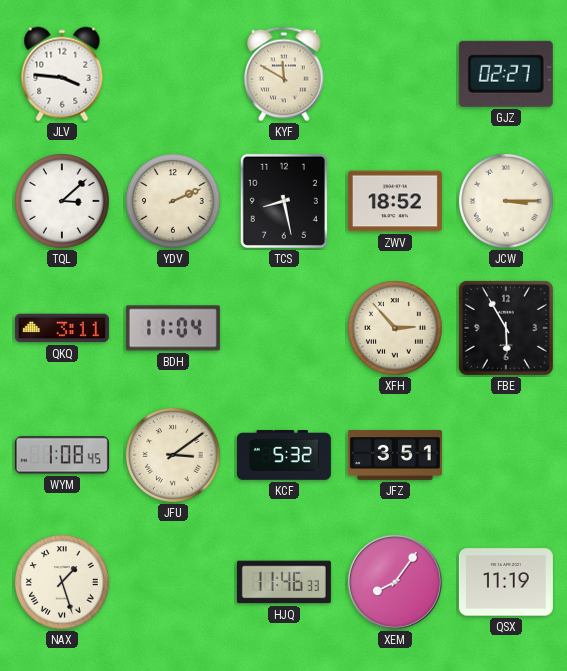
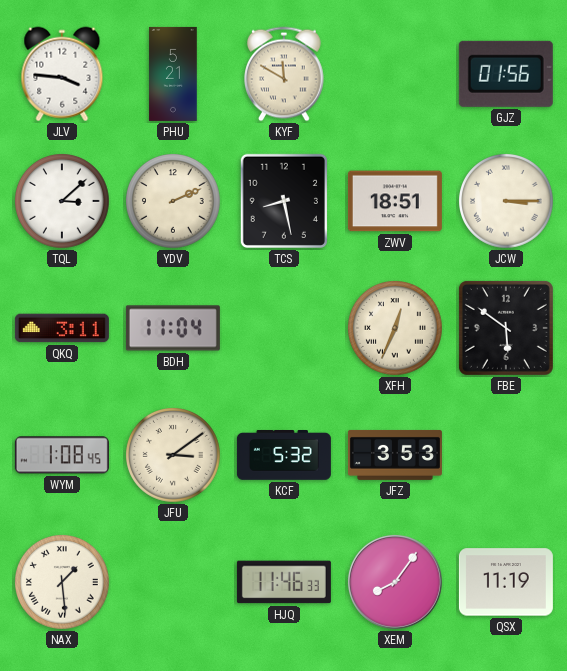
PHU: none -> 5:21 (173, 74)
GJZ: 02:27 -> 01:56 (506, 74)
ZWV: 18:52 -> 18:51 (395, 201)
XFH: 2:53 -> 12:34 (396, 329)
FBE: 5:55 -> 5:51 (506, 328)
JFZ: 3:51 -> 3:53 (395, 455)
NAX: 1:27 -> 1:29 (63, 583)
